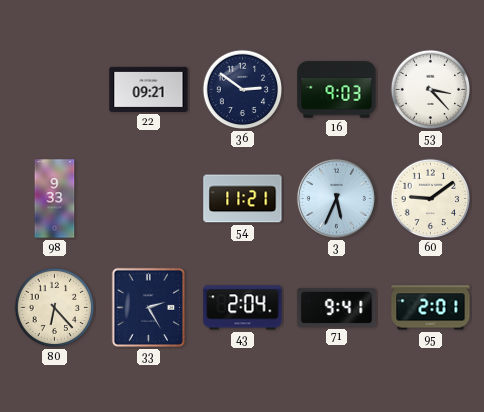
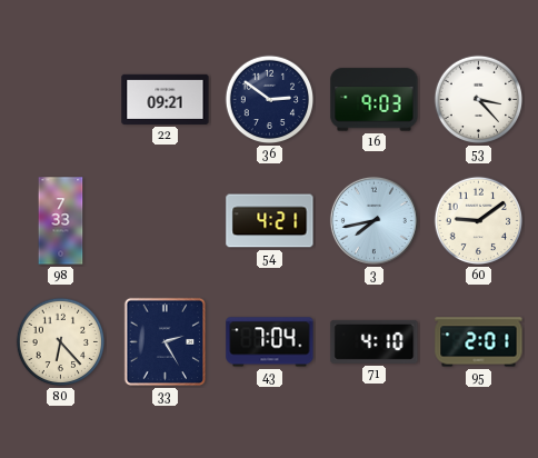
98: 9:33 -> 7:33 (61, 221)
54: 11:21 -> 4:21 (270, 221)
3: 5:34 -> 7:43 (373, 220)
43: 2:04 -> 7:04 (270, 342)
71: 9:41 -> 4:10 (375, 341)
